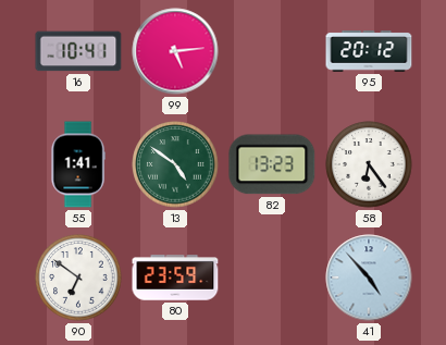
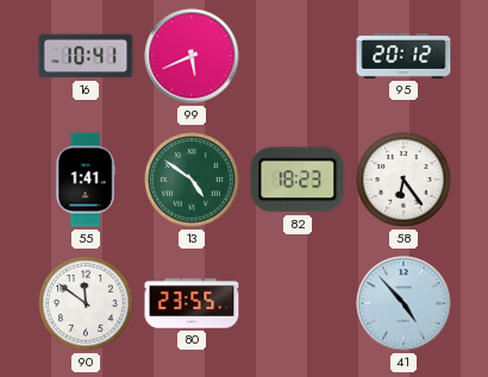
99: 5:14 -> 5:41 (192, 56)
82: 13:23 -> 18:23 (298, 180)
90: 6:51 -> 11:51 (86, 303)
80: 23:59 -> 23:55 (192, 303)
